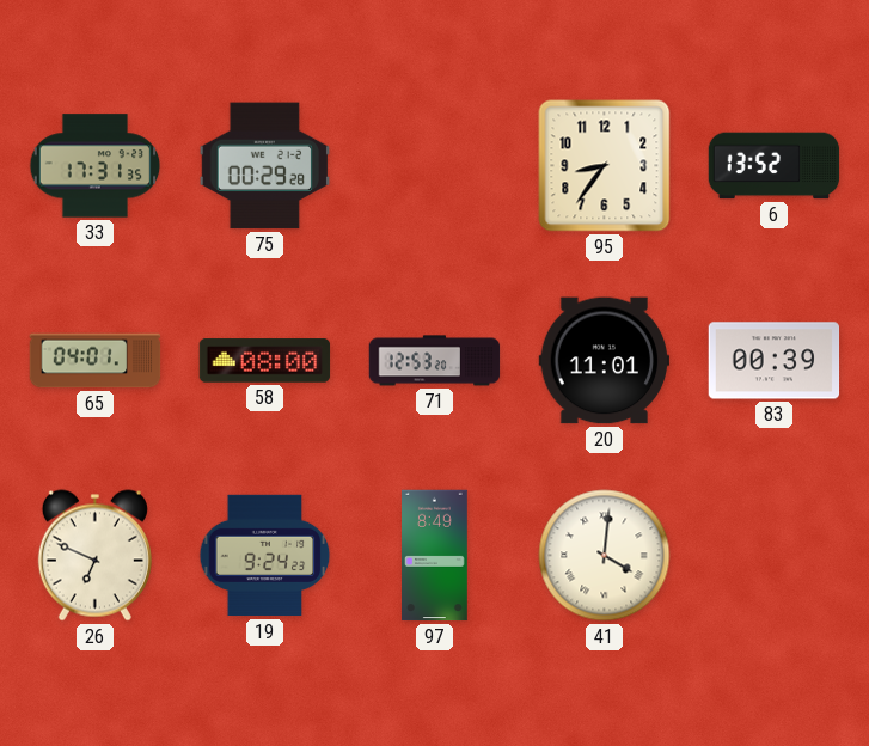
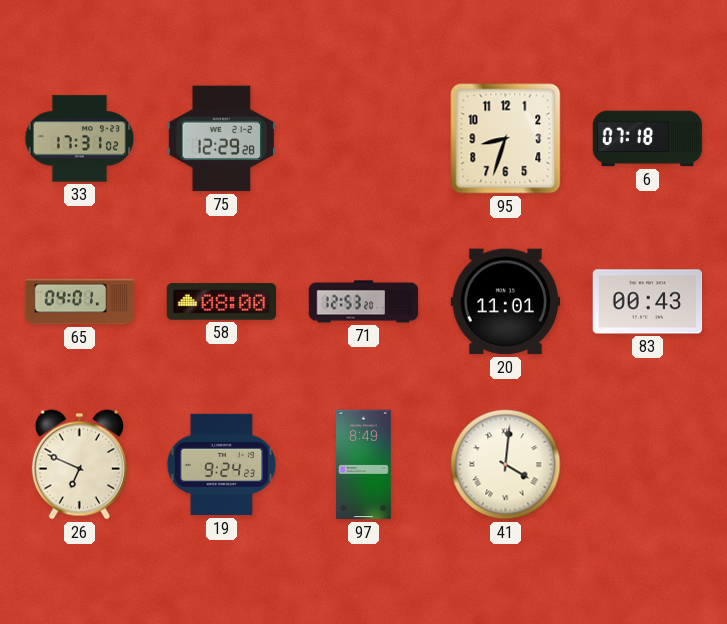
33: 17:31:35 -> 17:31:02 (80, 139)
75: 00:29 -> 12:29 (222, 139)
95: 8:36 -> 8:33 (506, 139)
6: 13:52 -> 07:18 (648, 139)
83: 00:39 -> 00:43 (648, 302)
